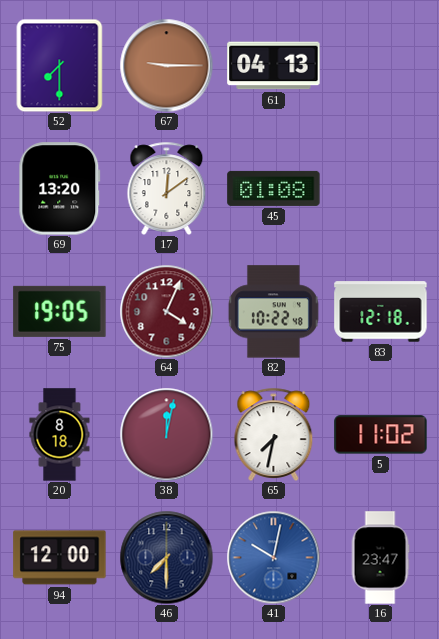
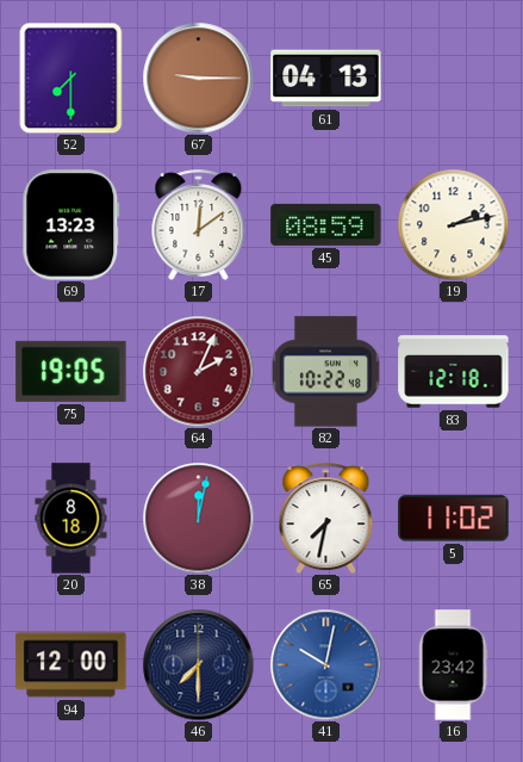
69: 13:20 -> 13:23 (71, 225)
45: 01:08 -> 08:59 (326, 224)
19: none -> 2:13 (453, 224)
64: 4:04 -> 2:04 (198, 371)
16: 23:47 -> 23:42 (453, 665)
